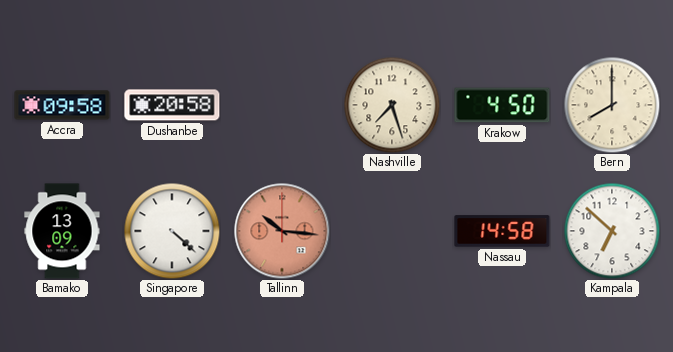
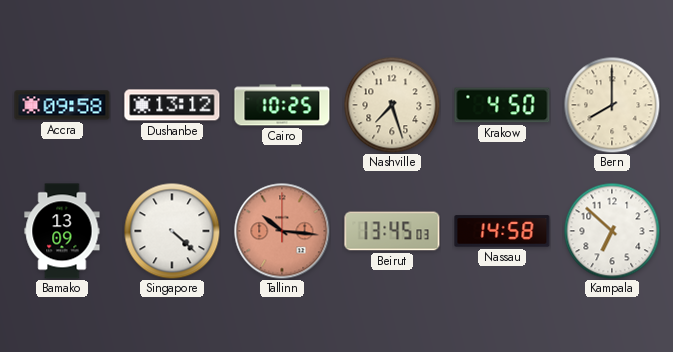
Dushanbe: 20:58 -> 13:12 (172, 105)
Cairo: none -> 10:25 (282, 105)
Beirut: none -> 13:45 (392, 231)
